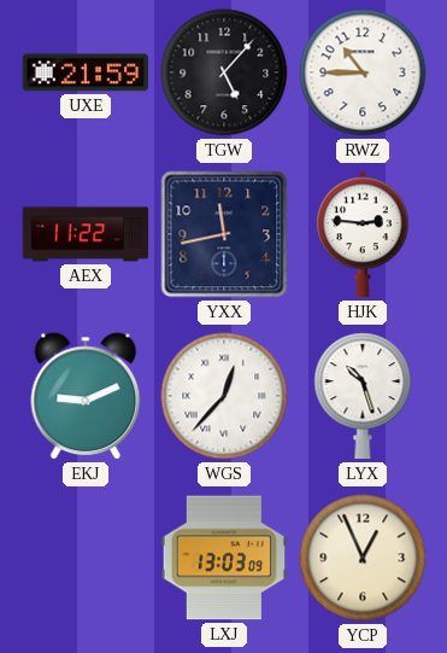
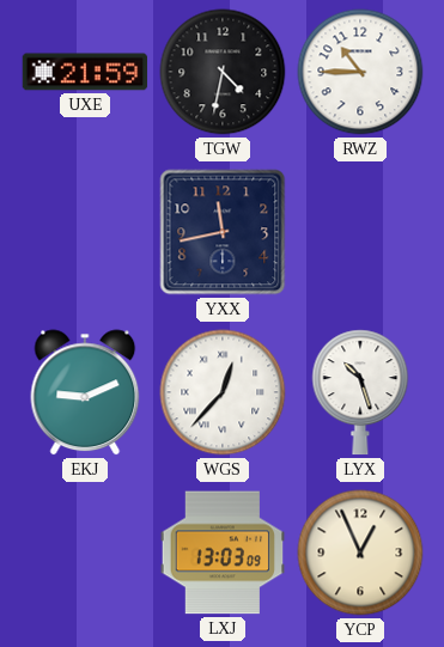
TGW: 5:07 -> 4:32 (223, 72)
AEX: 11:22 -> none (86, 234)
HJK: 2:46 -> none (363, 234)
